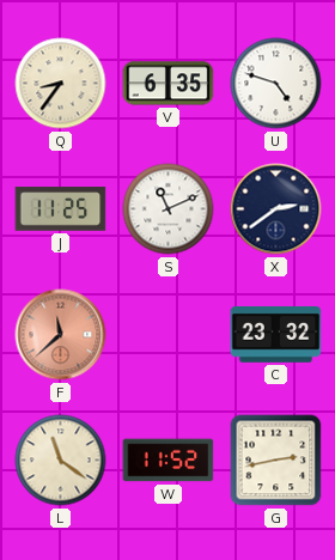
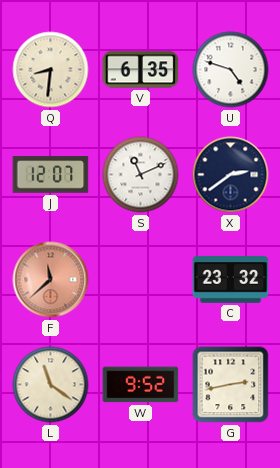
Q: 8:36 -> 8:31 (51, 70)
J: 11:25 -> 12:07 (51, 175)
W: 11:52 -> 9:52 (141, 385)
